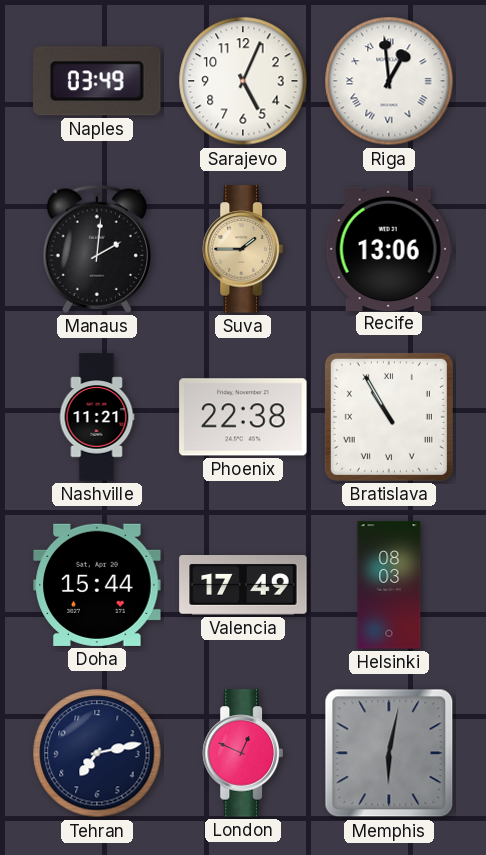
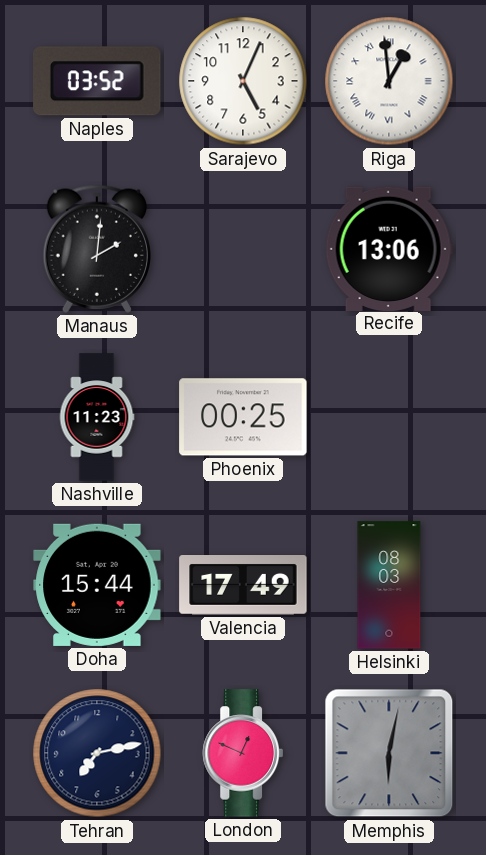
Naples: 03:49 -> 03:52 (98, 81)
Suva: 1:45 -> none (243, 249)
Nashville: 11:21 -> 11:23 (97, 417)
Phoenix: 22:38 -> 00:25 (243, 417)
Bratislava: 10:55 -> none (389, 417)
